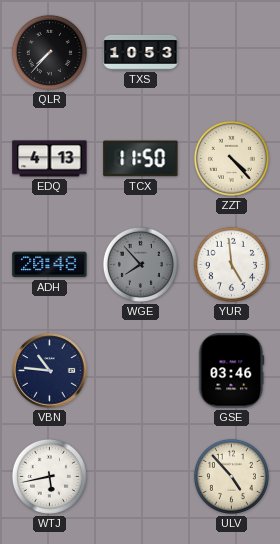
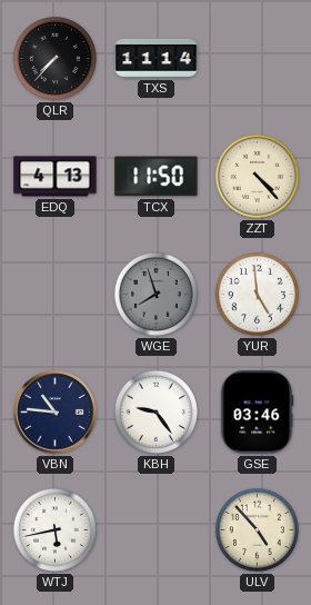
TXS: 10:53 -> 11:14 (157, 58)
ADH: 20:48 -> none (50, 265)
WGE: 7:53 -> 7:57 (155, 294)
KBH: none -> 9:24 (155, 411)
